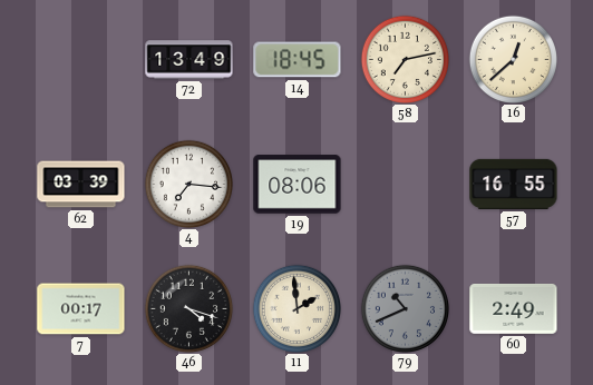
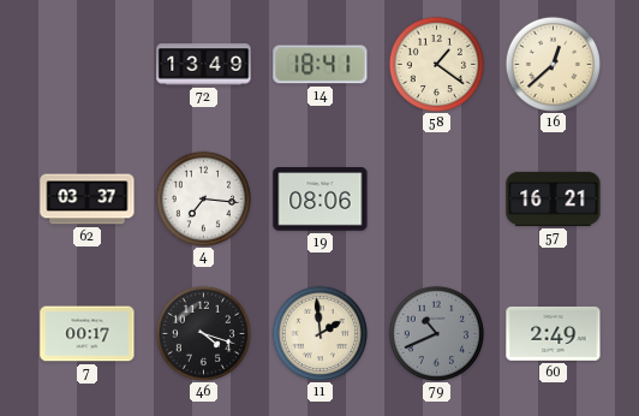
14: 18:45 -> 18:41 (321, 65)
58: 7:13 -> 1:21 (436, 64)
62: 03:39 -> 03:37 (88, 200)
57: 16:55 -> 16:21 (554, 198)
